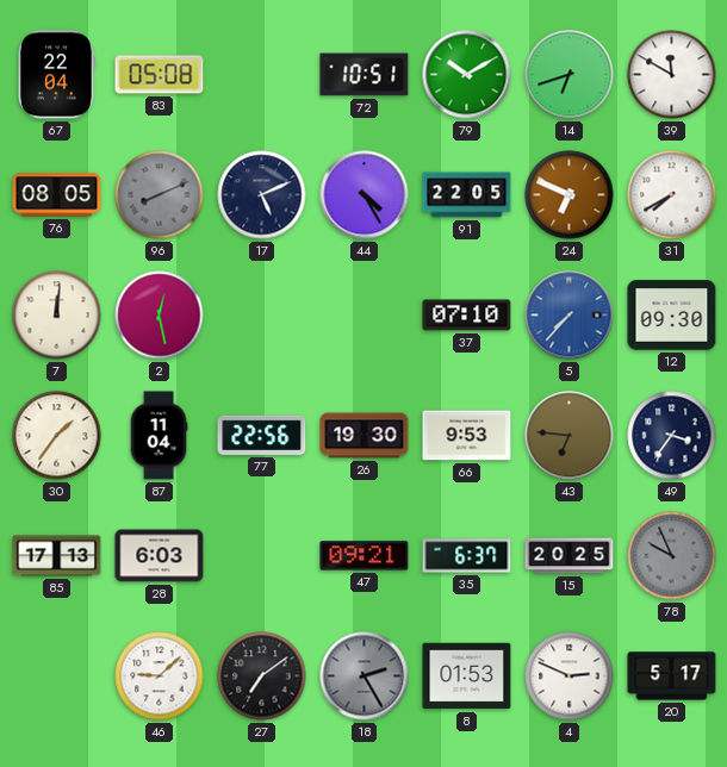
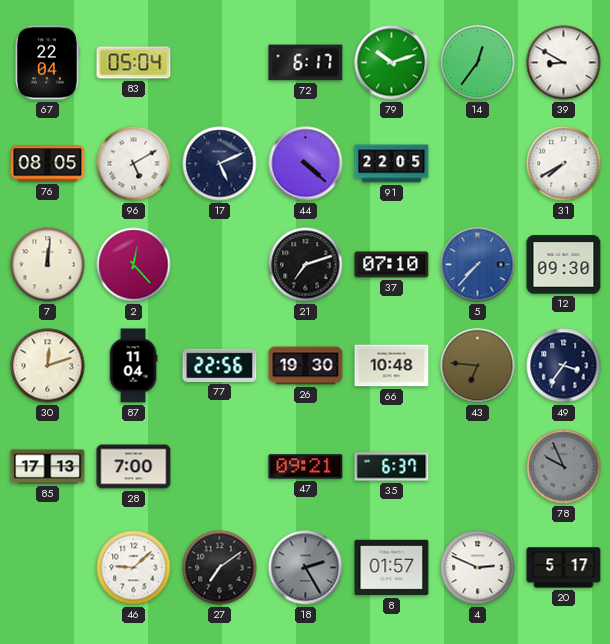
83: 05:08 -> 05:04 (134, 63)
72: 10:51 -> 6:17 (306, 63)
79: 10:10 -> 10:12 (392, 63)
14: 6:42 -> 12:36 (478, 63)
39: 11:50 -> 8:50 (564, 63)
96: 8:11 -> 5:10 (134, 164)
96 dial: grey -> white (134, 164)
44: 4:25 -> 4:22 (306, 164)
24: 6:49 -> none (570, 195)
2: 12:28 -> 12:23 (134, 265)
21: none -> 7:12 (306, 265)
30: 1:36 -> 12:12 (48, 366)
66: 9:53 -> 10:48 (392, 366)
28: 6:03 -> 7:00 (134, 467)
15: 20:25 -> none (570, 556)
8: 01:53 -> 01:57 (392, 568)
